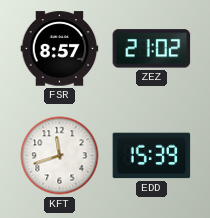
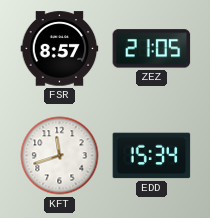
ZEZ: 21:02 -> 21:05 (152, 49)
EDD: 15:39 -> 15:34 (152, 156)
